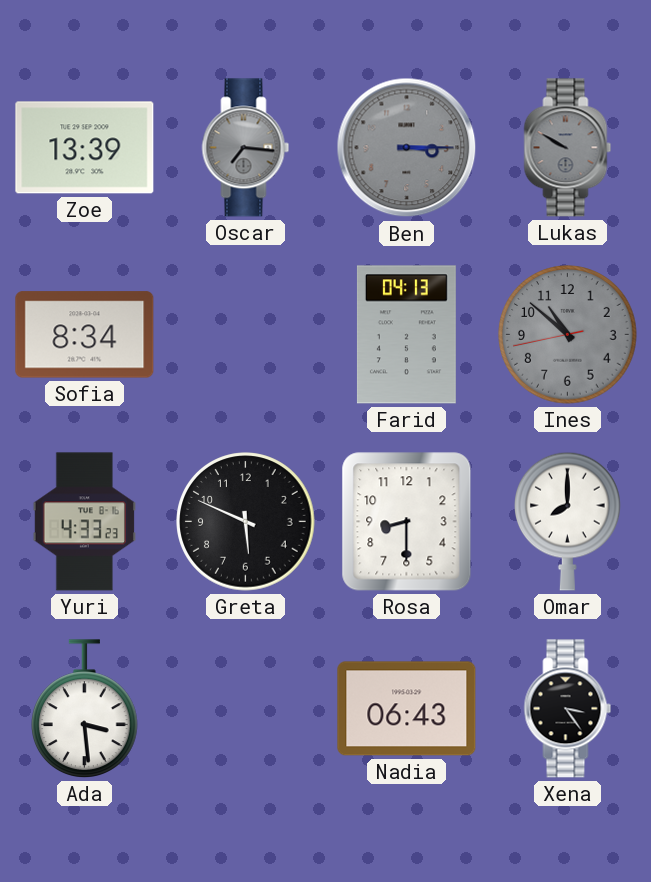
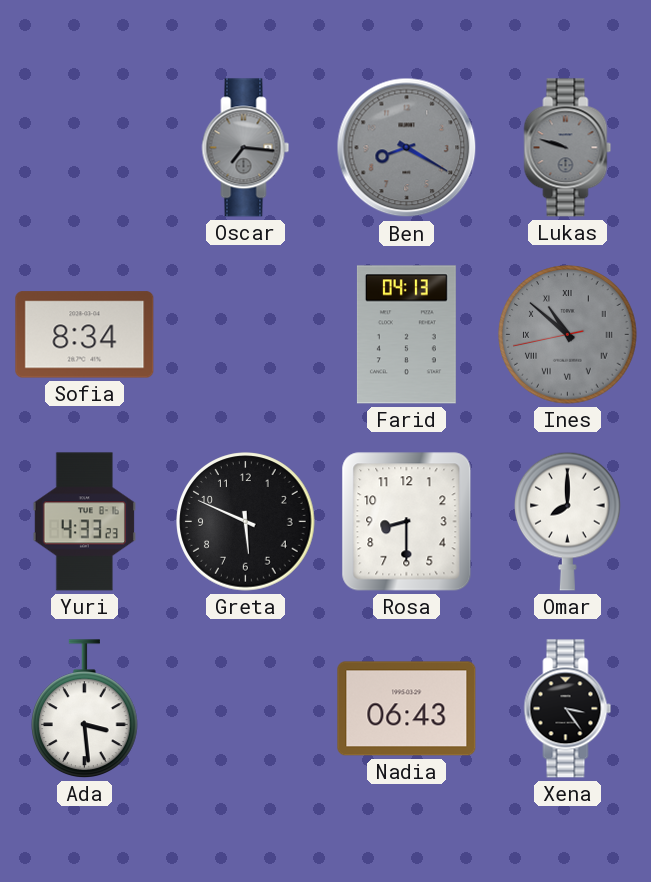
Zoe: 13:39 -> none (85, 148)
Ben: 3:15 -> 8:20 (407, 148)
Lukas: 9:50 -> 9:48 (568, 148)
Ines numerals: Arabic -> Roman (568, 335)
